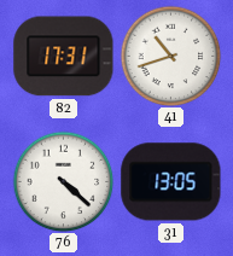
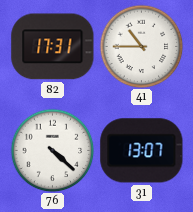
41: 10:42 -> 10:45 (141, 46)
31: 13:05 -> 13:07 (142, 151)
